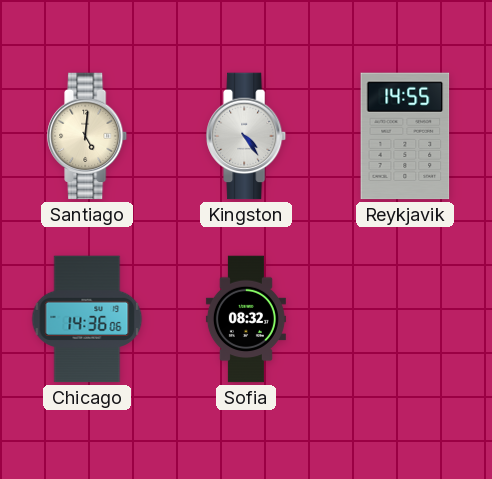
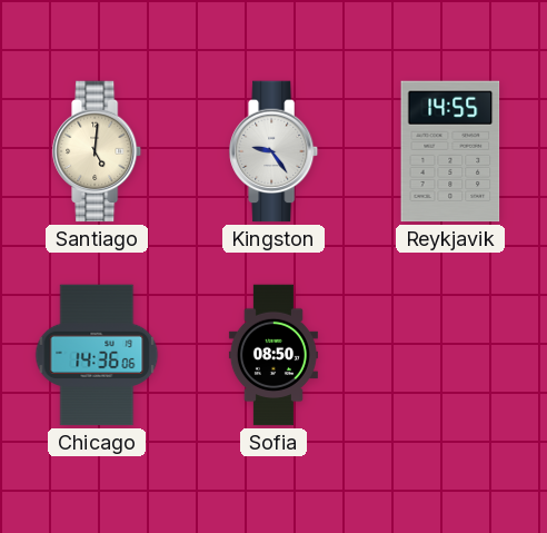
Kingston: 4:24 -> 9:24 (275, 151)
Sofia: 08:32 -> 08:50 (273, 355)
